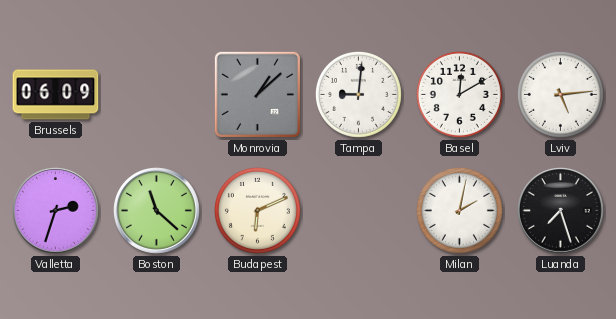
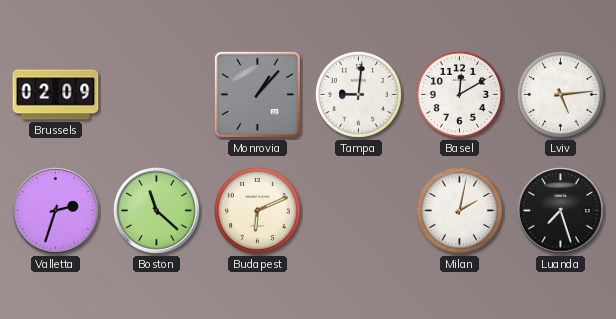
Brussels: 06:09 -> 02:09 (56, 95)
Monrovia: 1:08 -> 1:07 (257, 94)
